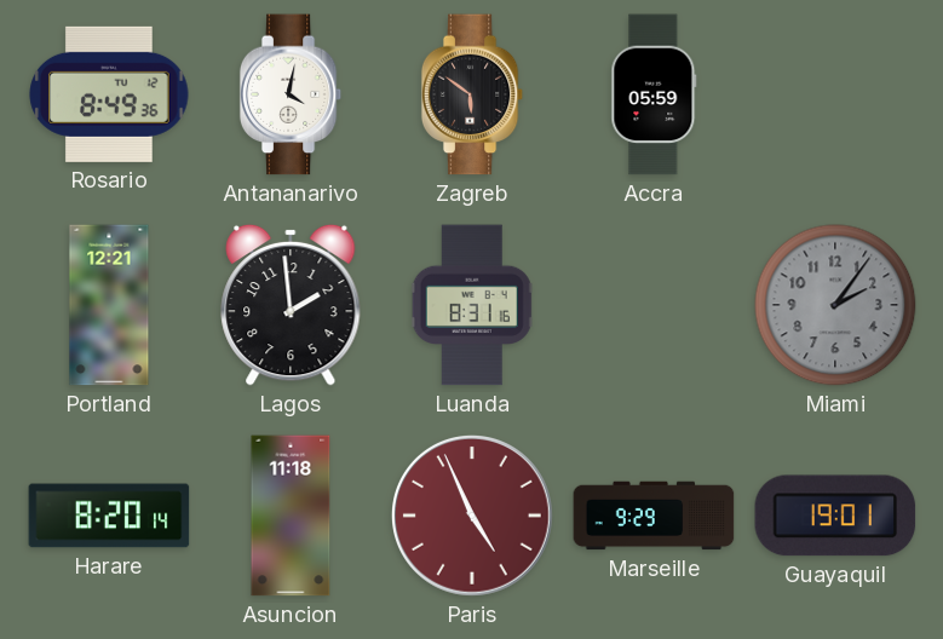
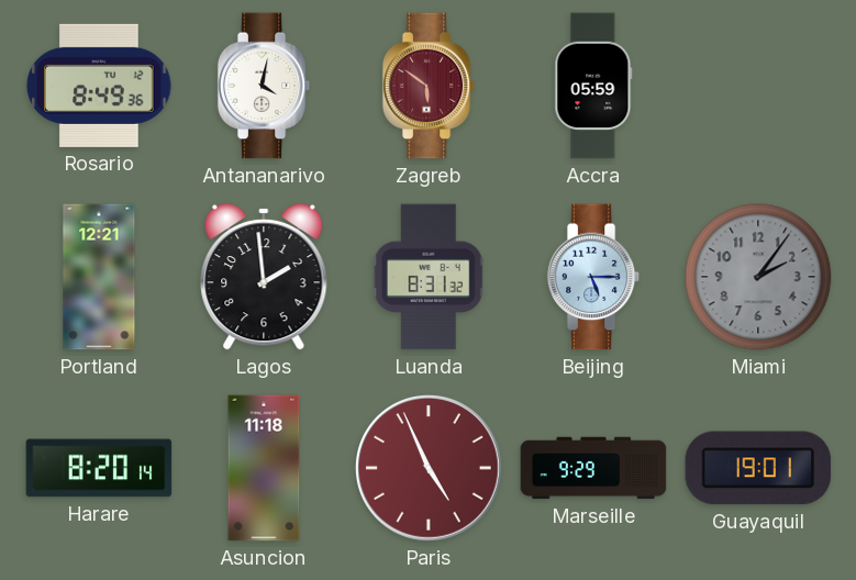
Zagreb dial: black -> burgundy (429, 86)
Luanda: 8:31:16 -> 8:31:32 (429, 277)
Beijing: none -> 5:15 (593, 277)
